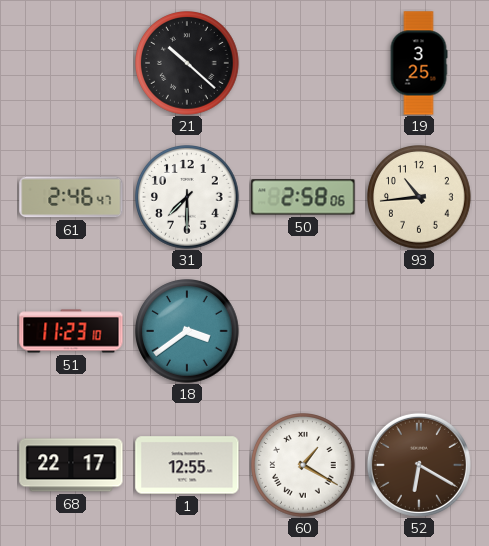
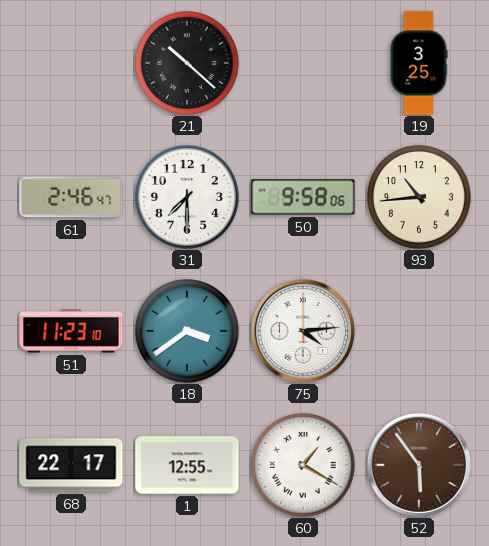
50: 2:58 -> 9:58 (303, 197)
75: none -> 4:14 (303, 331)
52: 6:20 -> 5:54 (419, 465)
